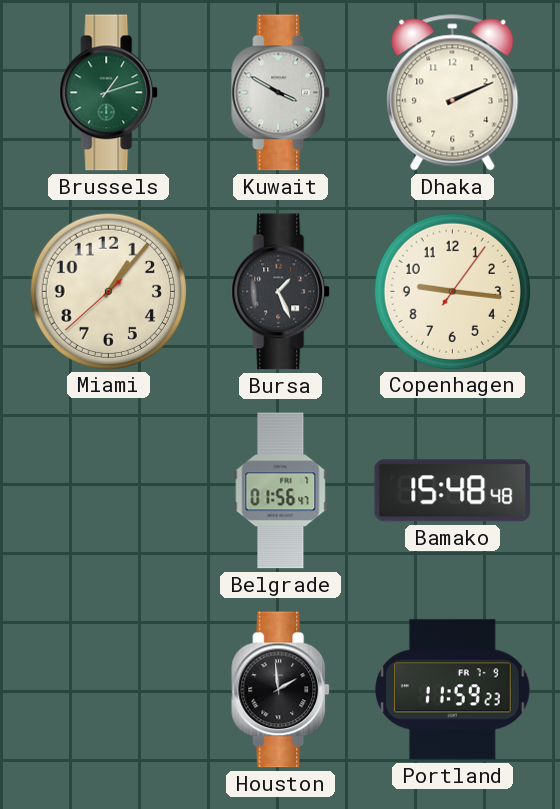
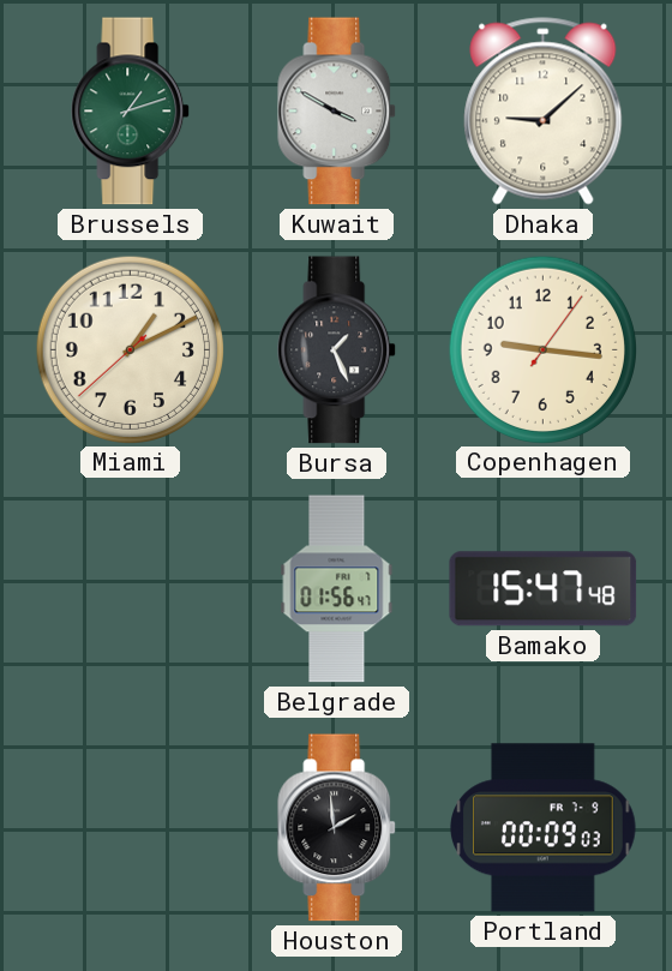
Dhaka: 2:11 -> 9:08 (544, 112)
Miami: 1:06 -> 1:10 (130, 349)
Bamako: 15:48 -> 15:47 (544, 589)
Portland: 11:59 -> 00:09 (544, 828)
